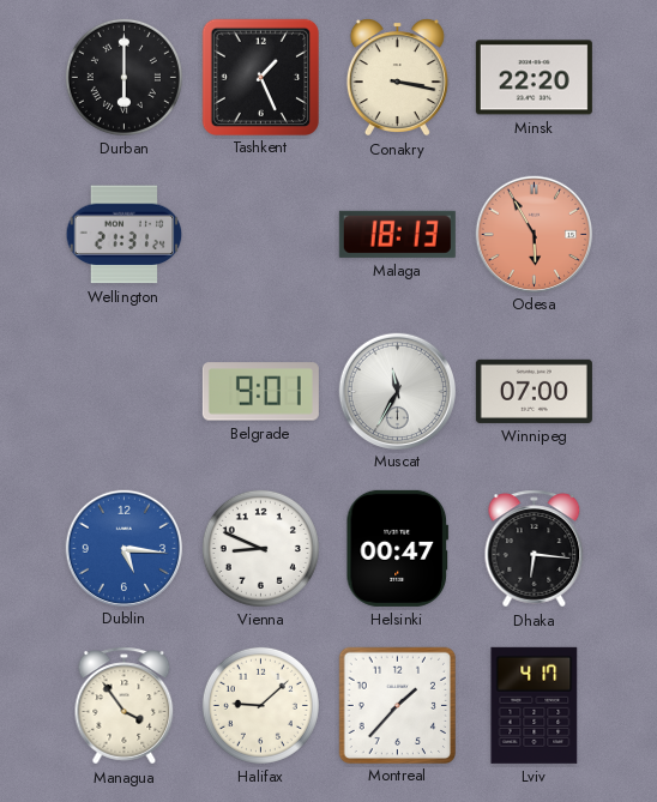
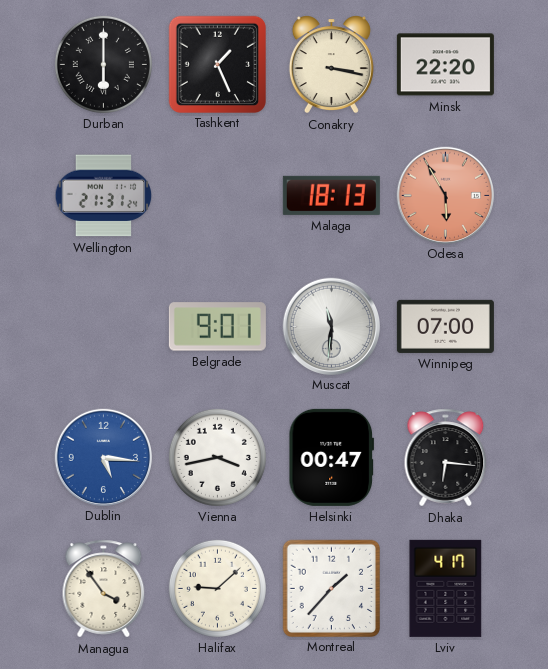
Muscat: 11:35 -> 11:31 (331, 326)
Vienna: 8:49 -> 3:43 (217, 457)
